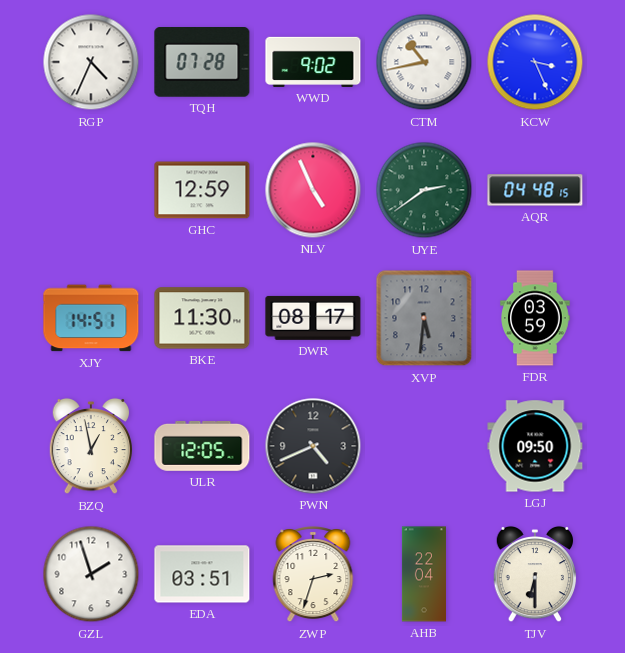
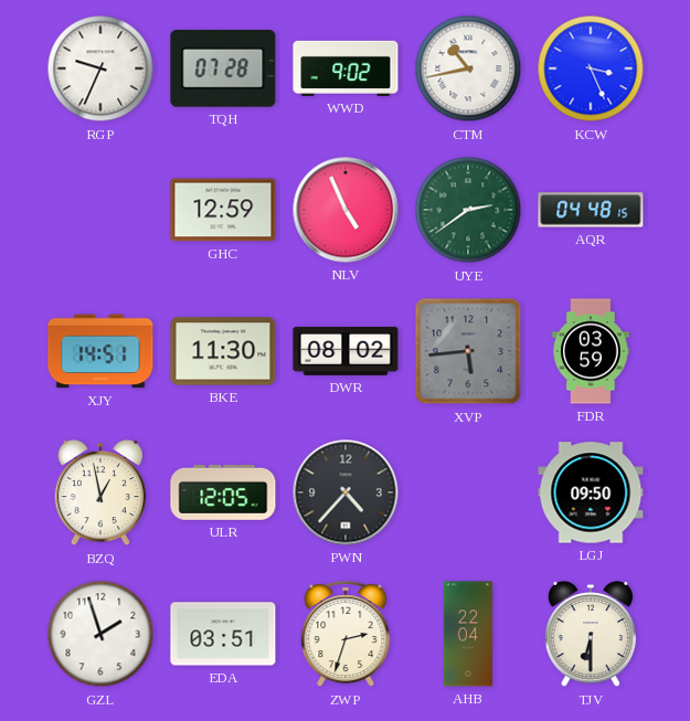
RGP: 4:34 -> 9:34 (100, 68)
DWR: 08:17 -> 08:02 (346, 351)
XVP: 5:31 -> 5:44 (468, 351)
PWN: 4:41 -> 4:37 (346, 492)
